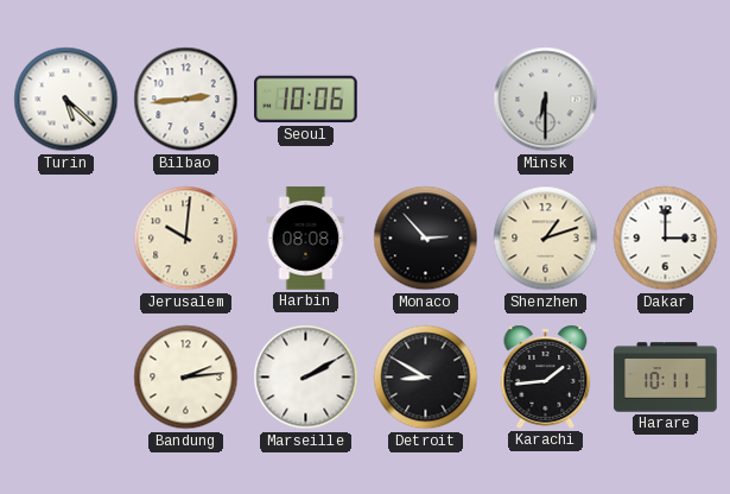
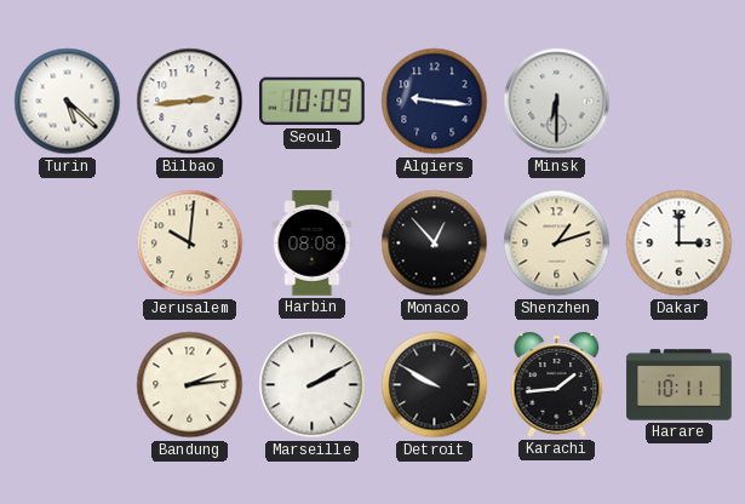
Seoul: 10:06 -> 10:09 (313, 102)
Algiers: none -> 9:16 (435, 102)
Monaco: 2:53 -> 12:53 (435, 244)
Detroit: 8:50 -> 9:50 (435, 385)
